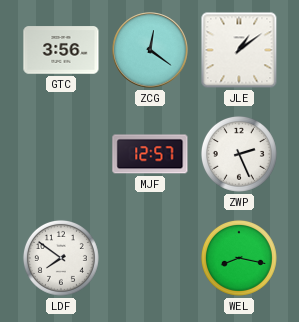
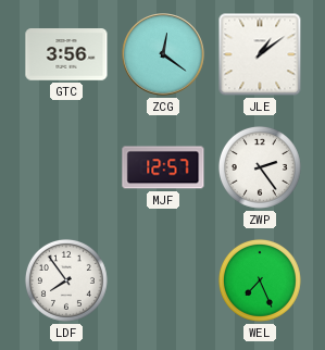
ZWP: 2:26 -> 2:24 (260, 167)
LDF: 7:51 -> 7:54 (66, 280)
WEL: 8:17 -> 7:26 (260, 280)
